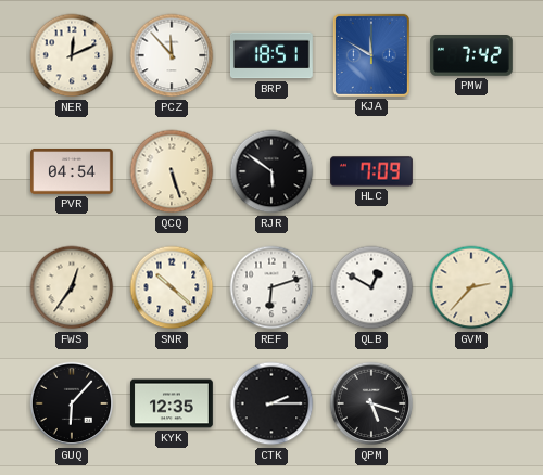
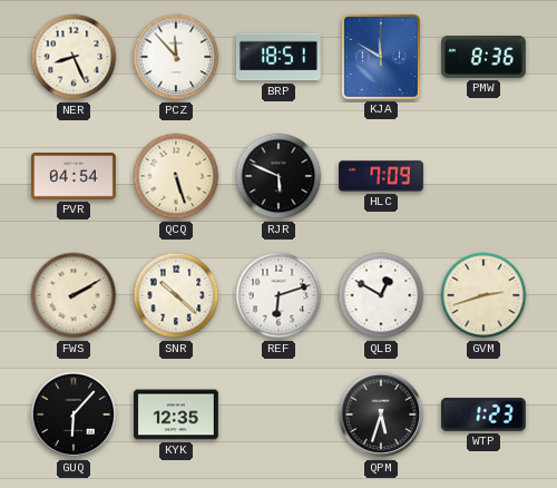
NER: 12:11 -> 8:26 (74, 57)
PMW: 7:42 -> 8:36 (485, 58)
RJR: 5:51 -> 5:49 (278, 176)
FWS: 12:36 -> 2:10 (74, 295)
GVM: 2:37 -> 2:42 (483, 295)
CTK: 2:15 -> none (271, 403)
QPM: 5:18 -> 5:33 (381, 414)
WTP: none -> 1:23 (483, 414)
